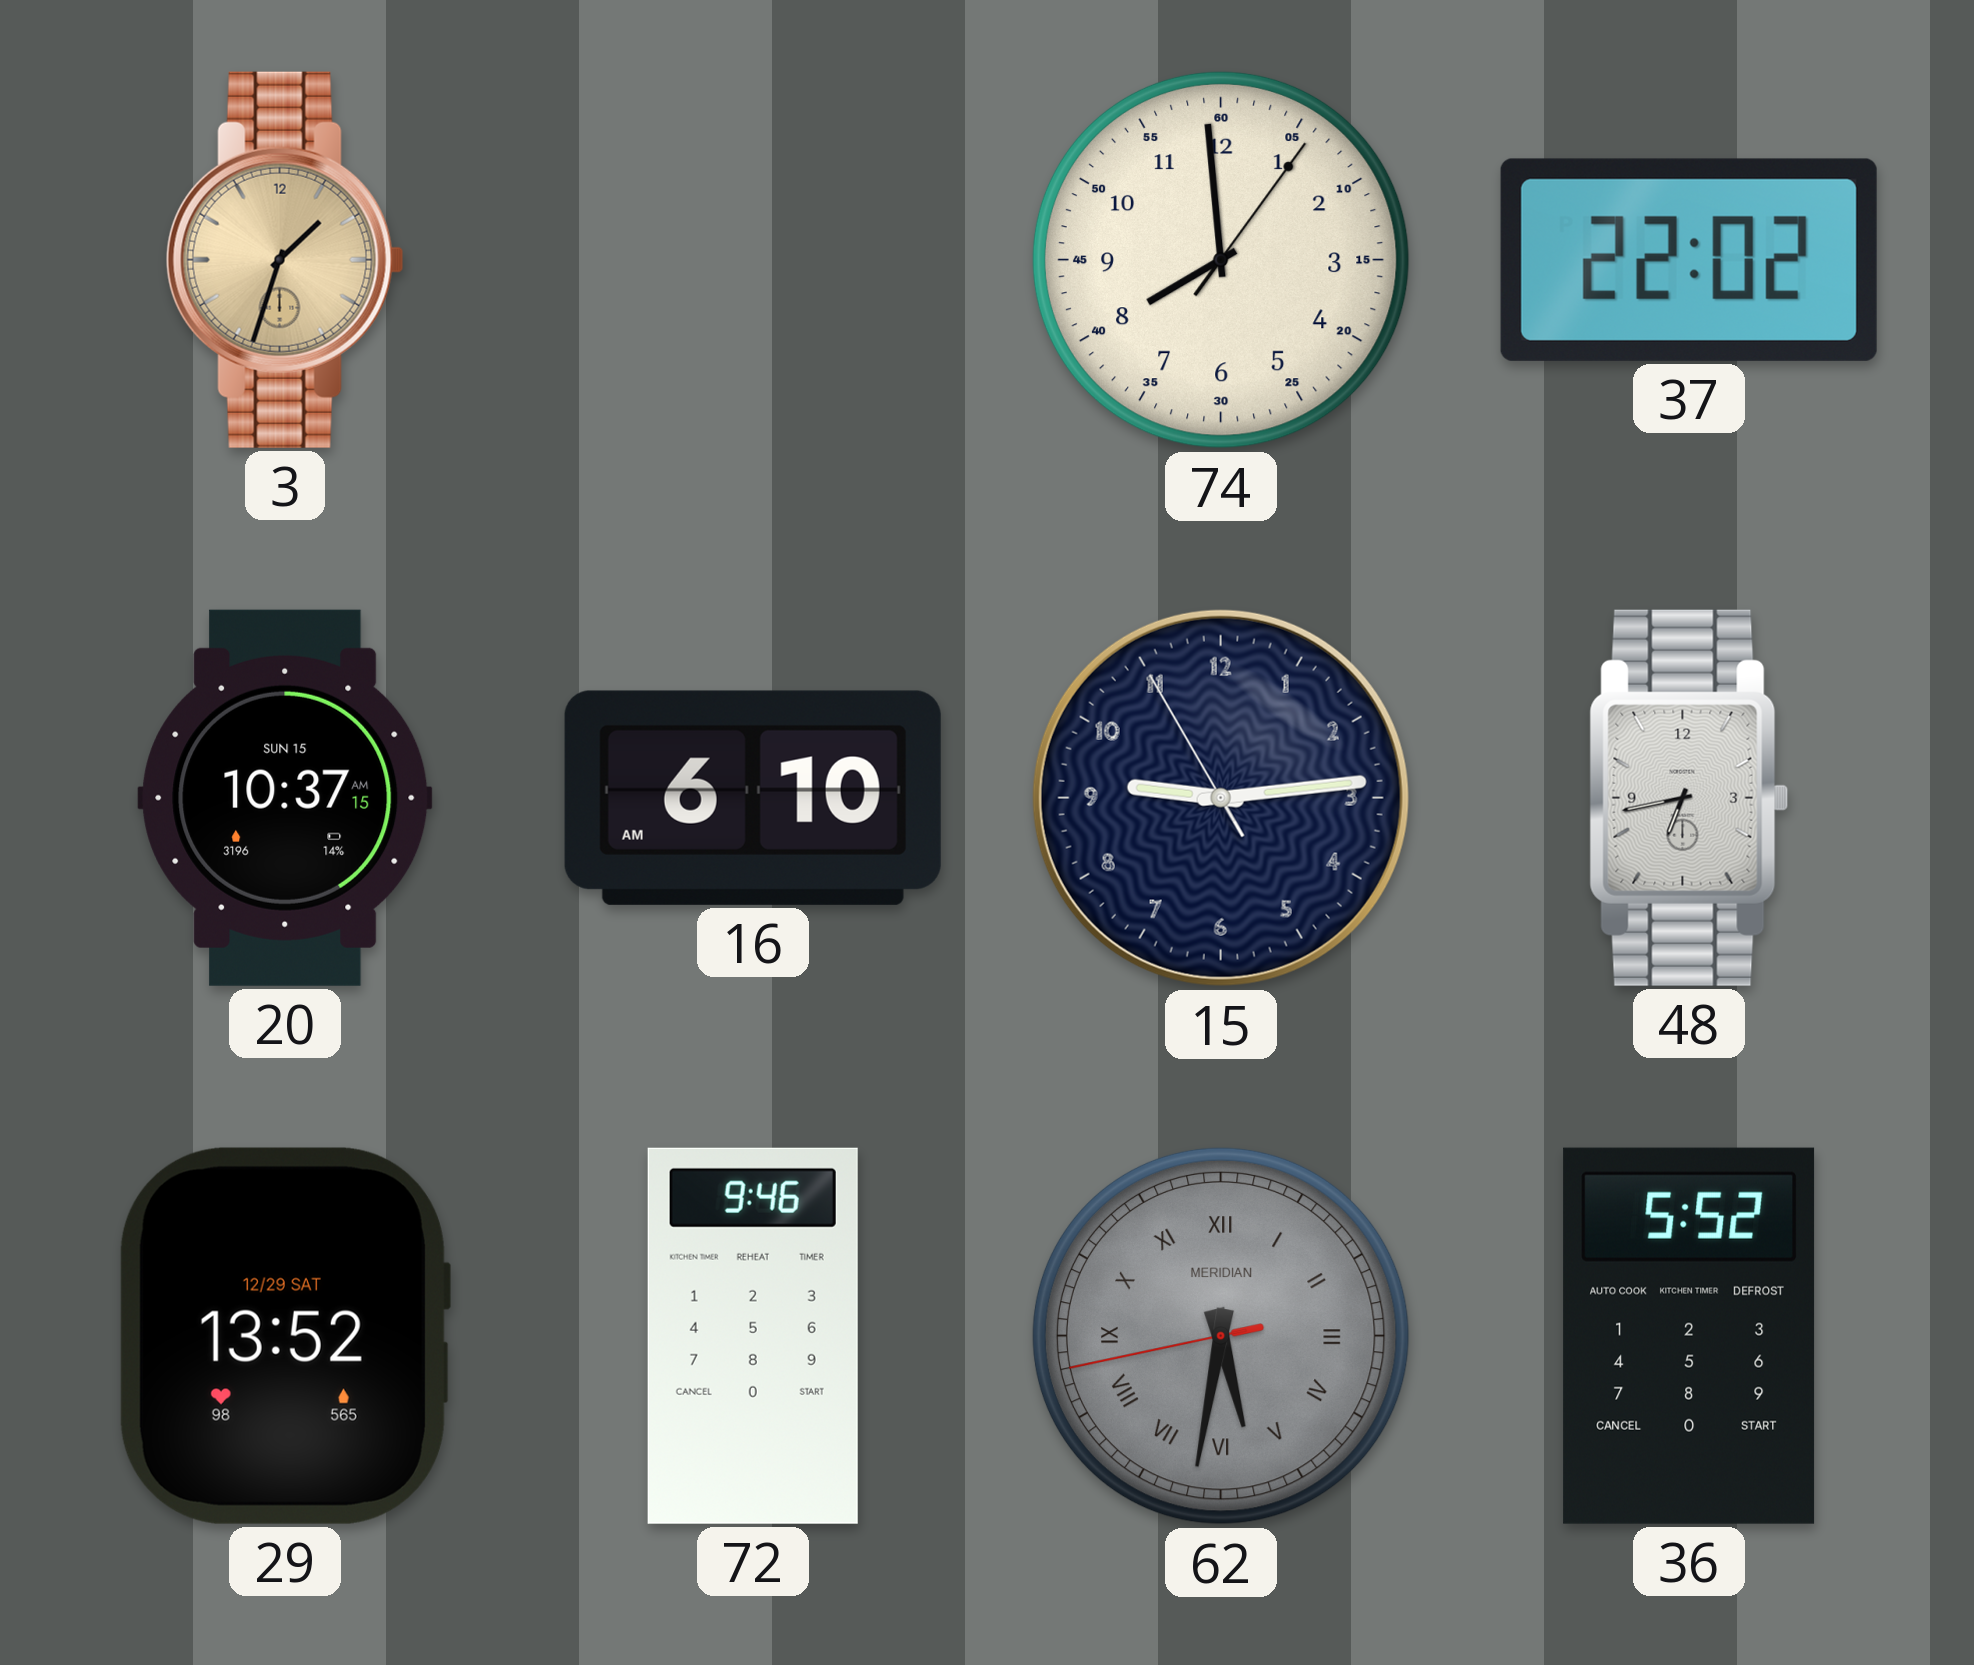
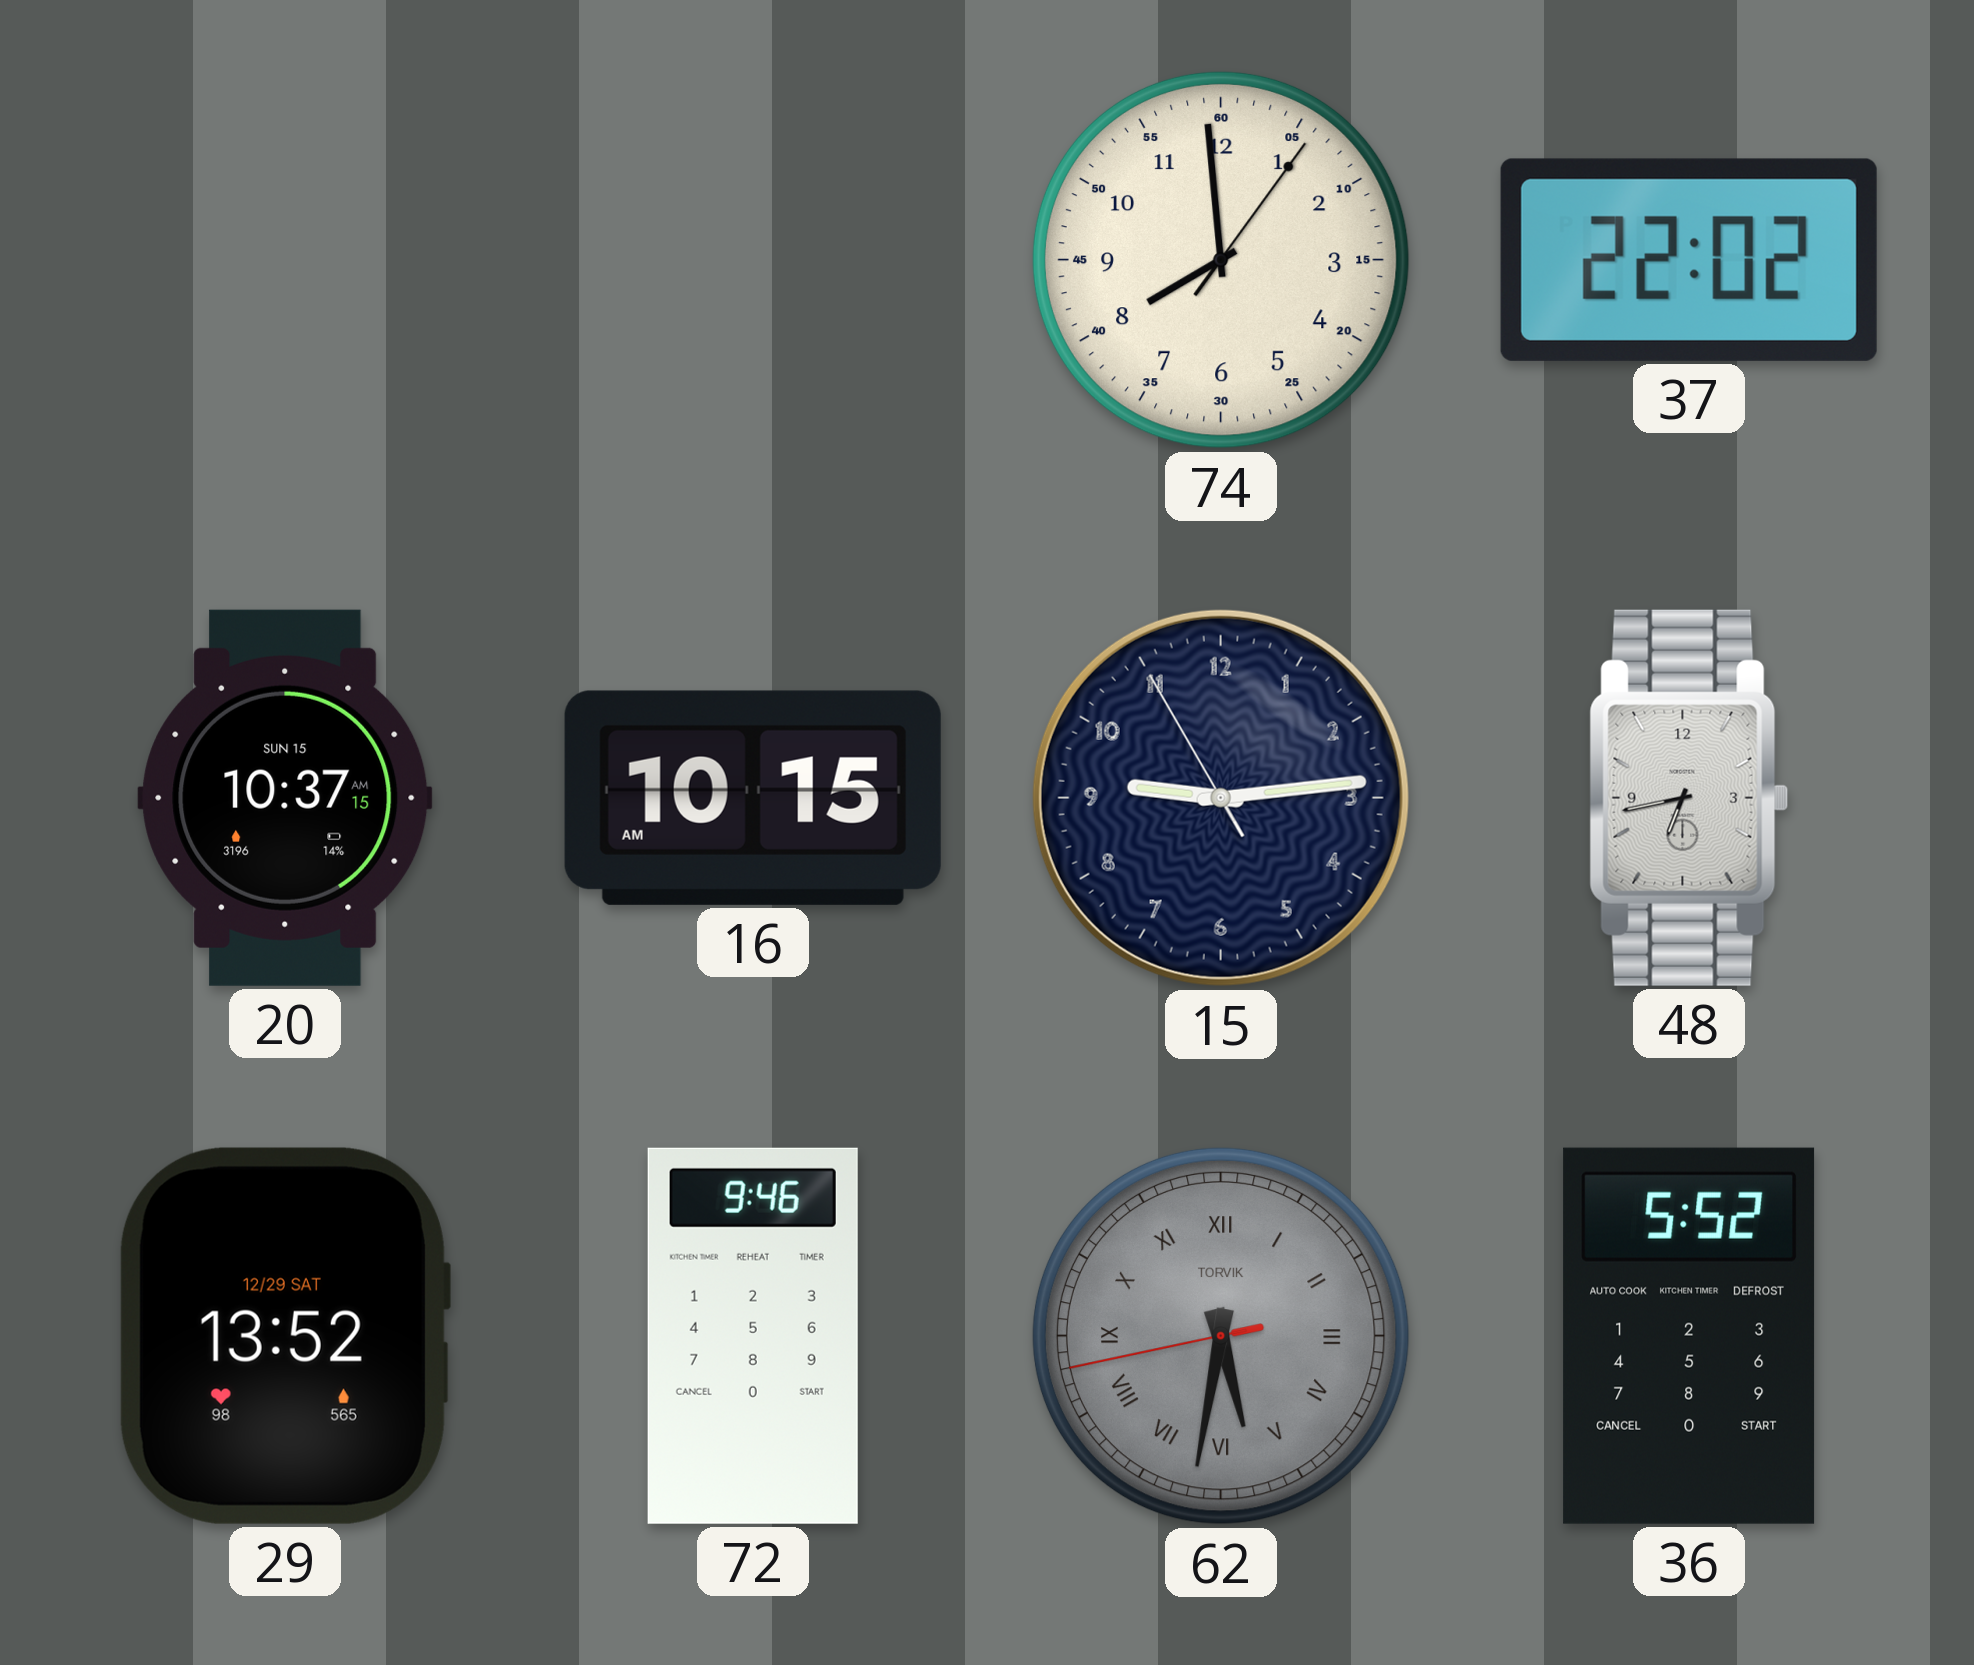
3: 1:33 -> none (285, 260)
16: 6:10 -> 10:15 (753, 798)
62 brand: MERIDIAN -> TORVIK (1221, 1336)
